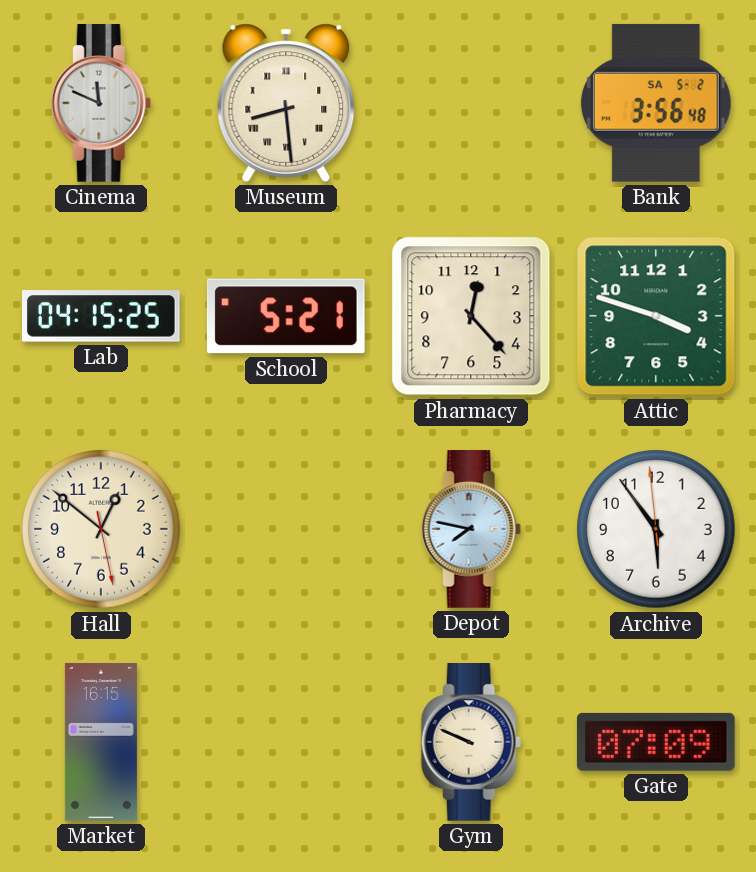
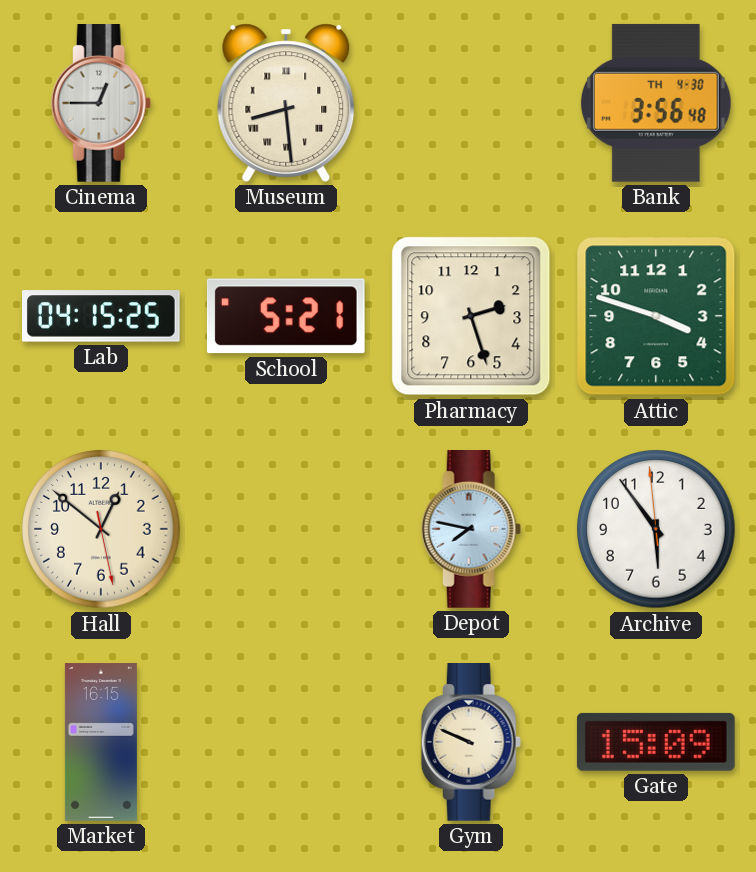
Cinema: 11:49 -> 12:45 (101, 104)
Bank date: SA 5-2 -> TH 4-30 (656, 103)
Pharmacy: 12:23 -> 2:27 (471, 316)
Gate: 07:09 -> 15:09 (656, 742)
